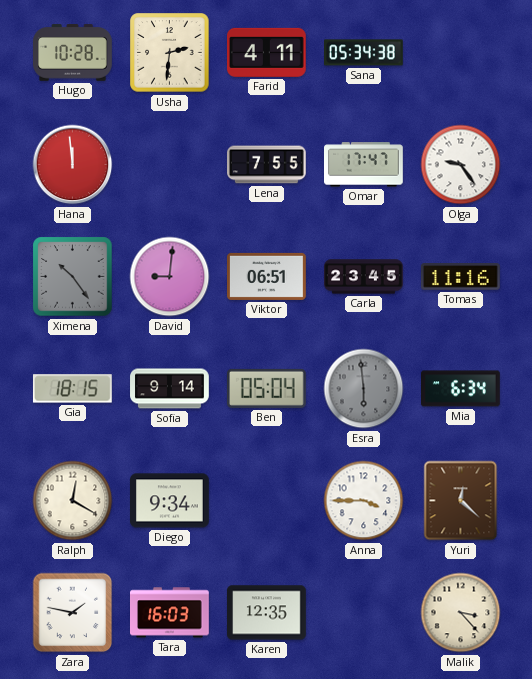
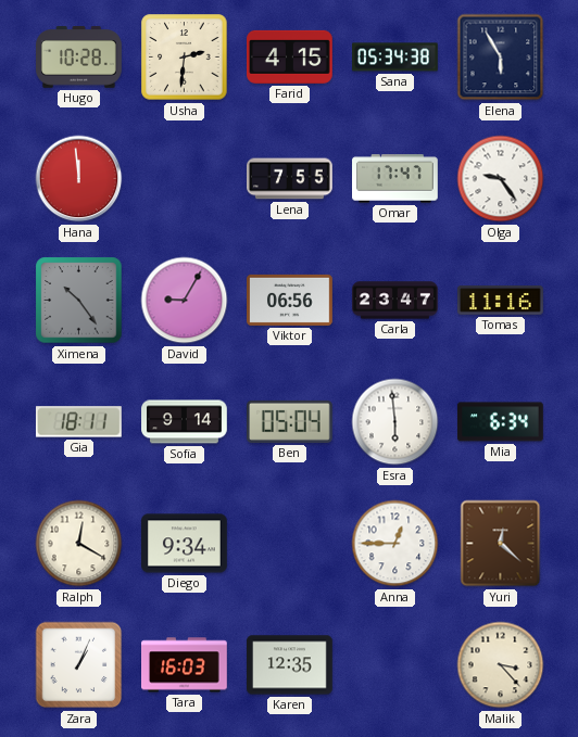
Farid: 4:11 -> 4:15 (290, 56)
Elena: none -> 5:55 (501, 58)
David: 9:01 -> 9:05 (185, 301)
Viktor: 06:51 -> 06:56 (290, 300)
Carla: 23:45 -> 23:47 (395, 301)
Gia: 18:15 -> 18:11 (78, 422)
Esra dial: grey -> white (395, 422)
Anna: 3:45 -> 12:45 (395, 544)
Zara: 1:47 -> 1:04 (79, 665)
